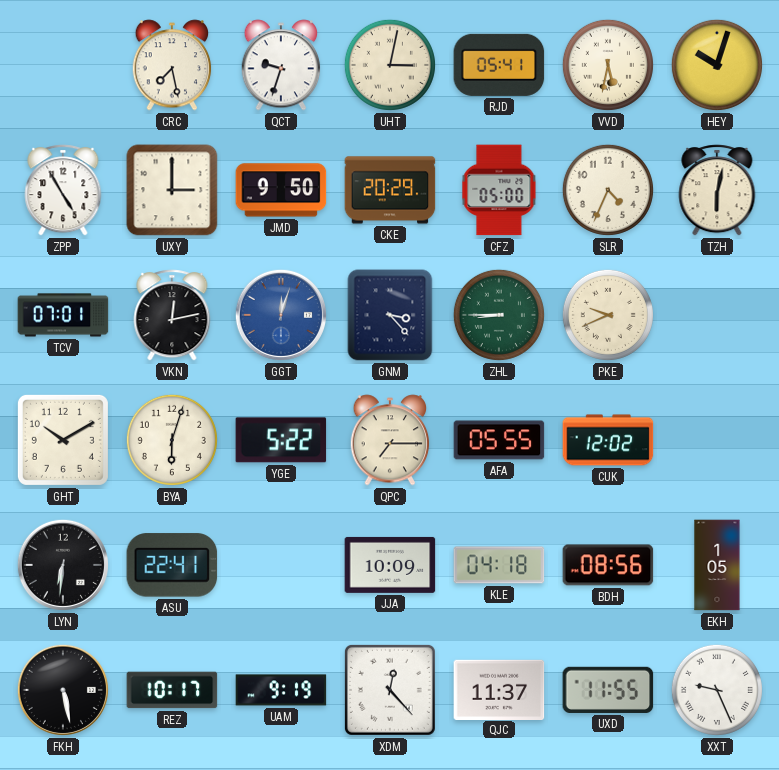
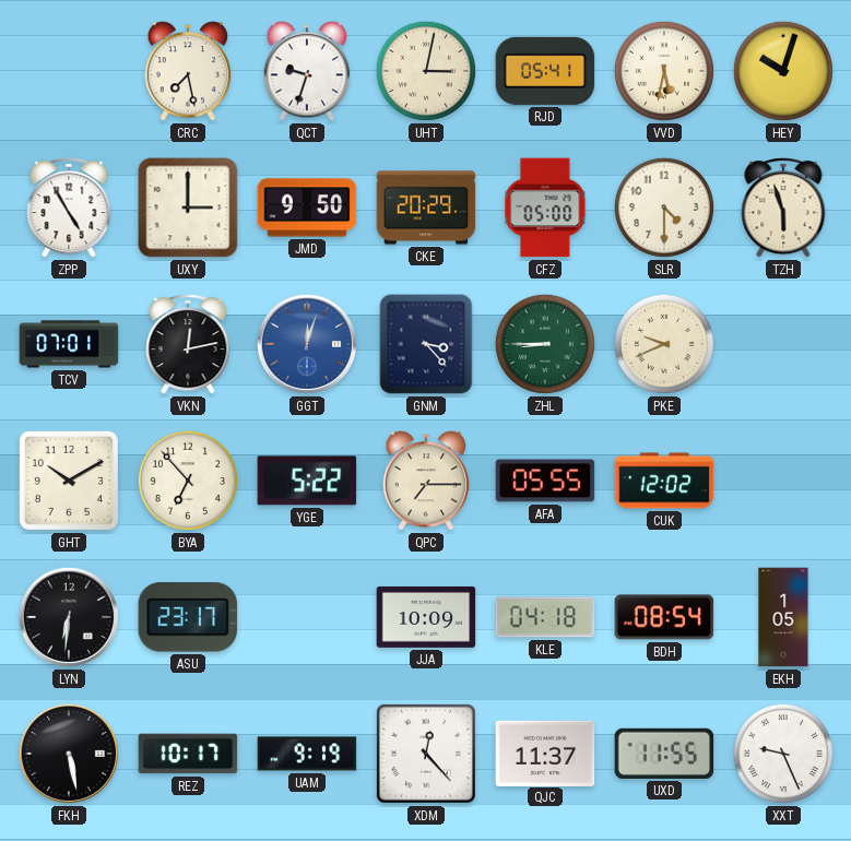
SLR: 4:34 -> 4:30 (664, 208)
TZH: 6:02 -> 5:57 (783, 208)
BYA: 6:03 -> 6:53 (188, 481)
ASU: 22:41 -> 23:17 (188, 617)
BDH: 08:56 -> 08:54 (664, 617)
